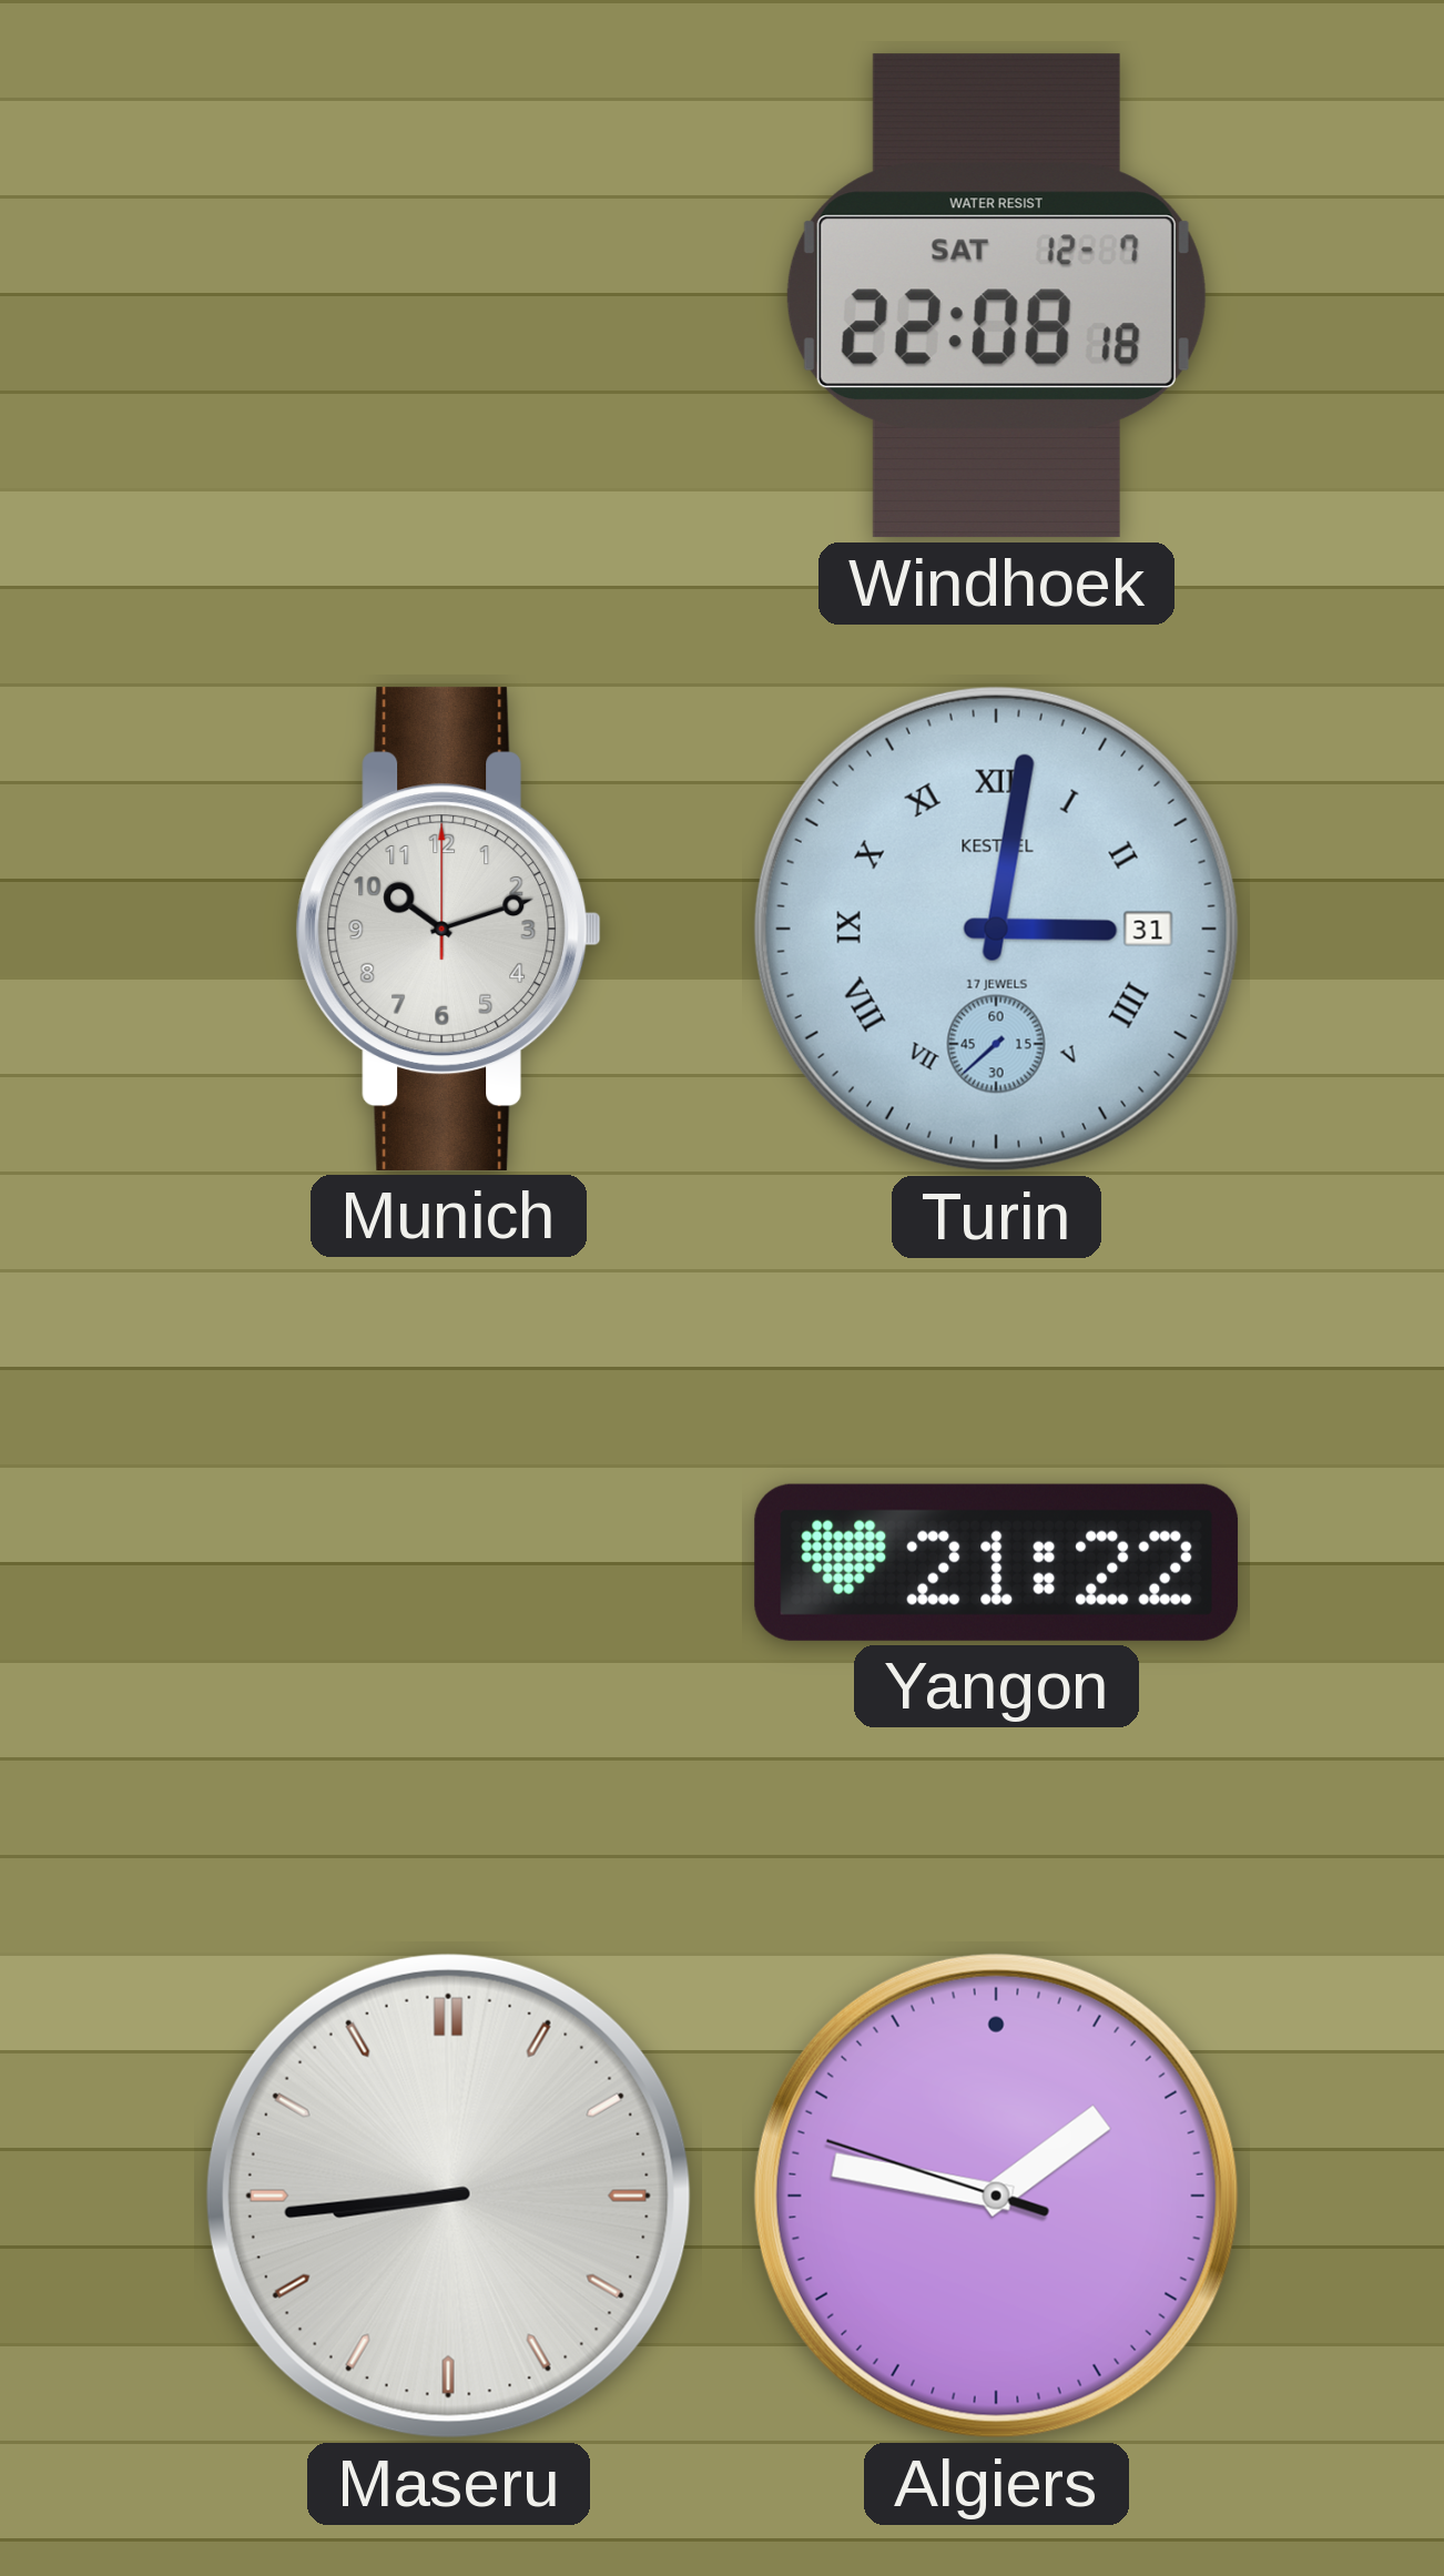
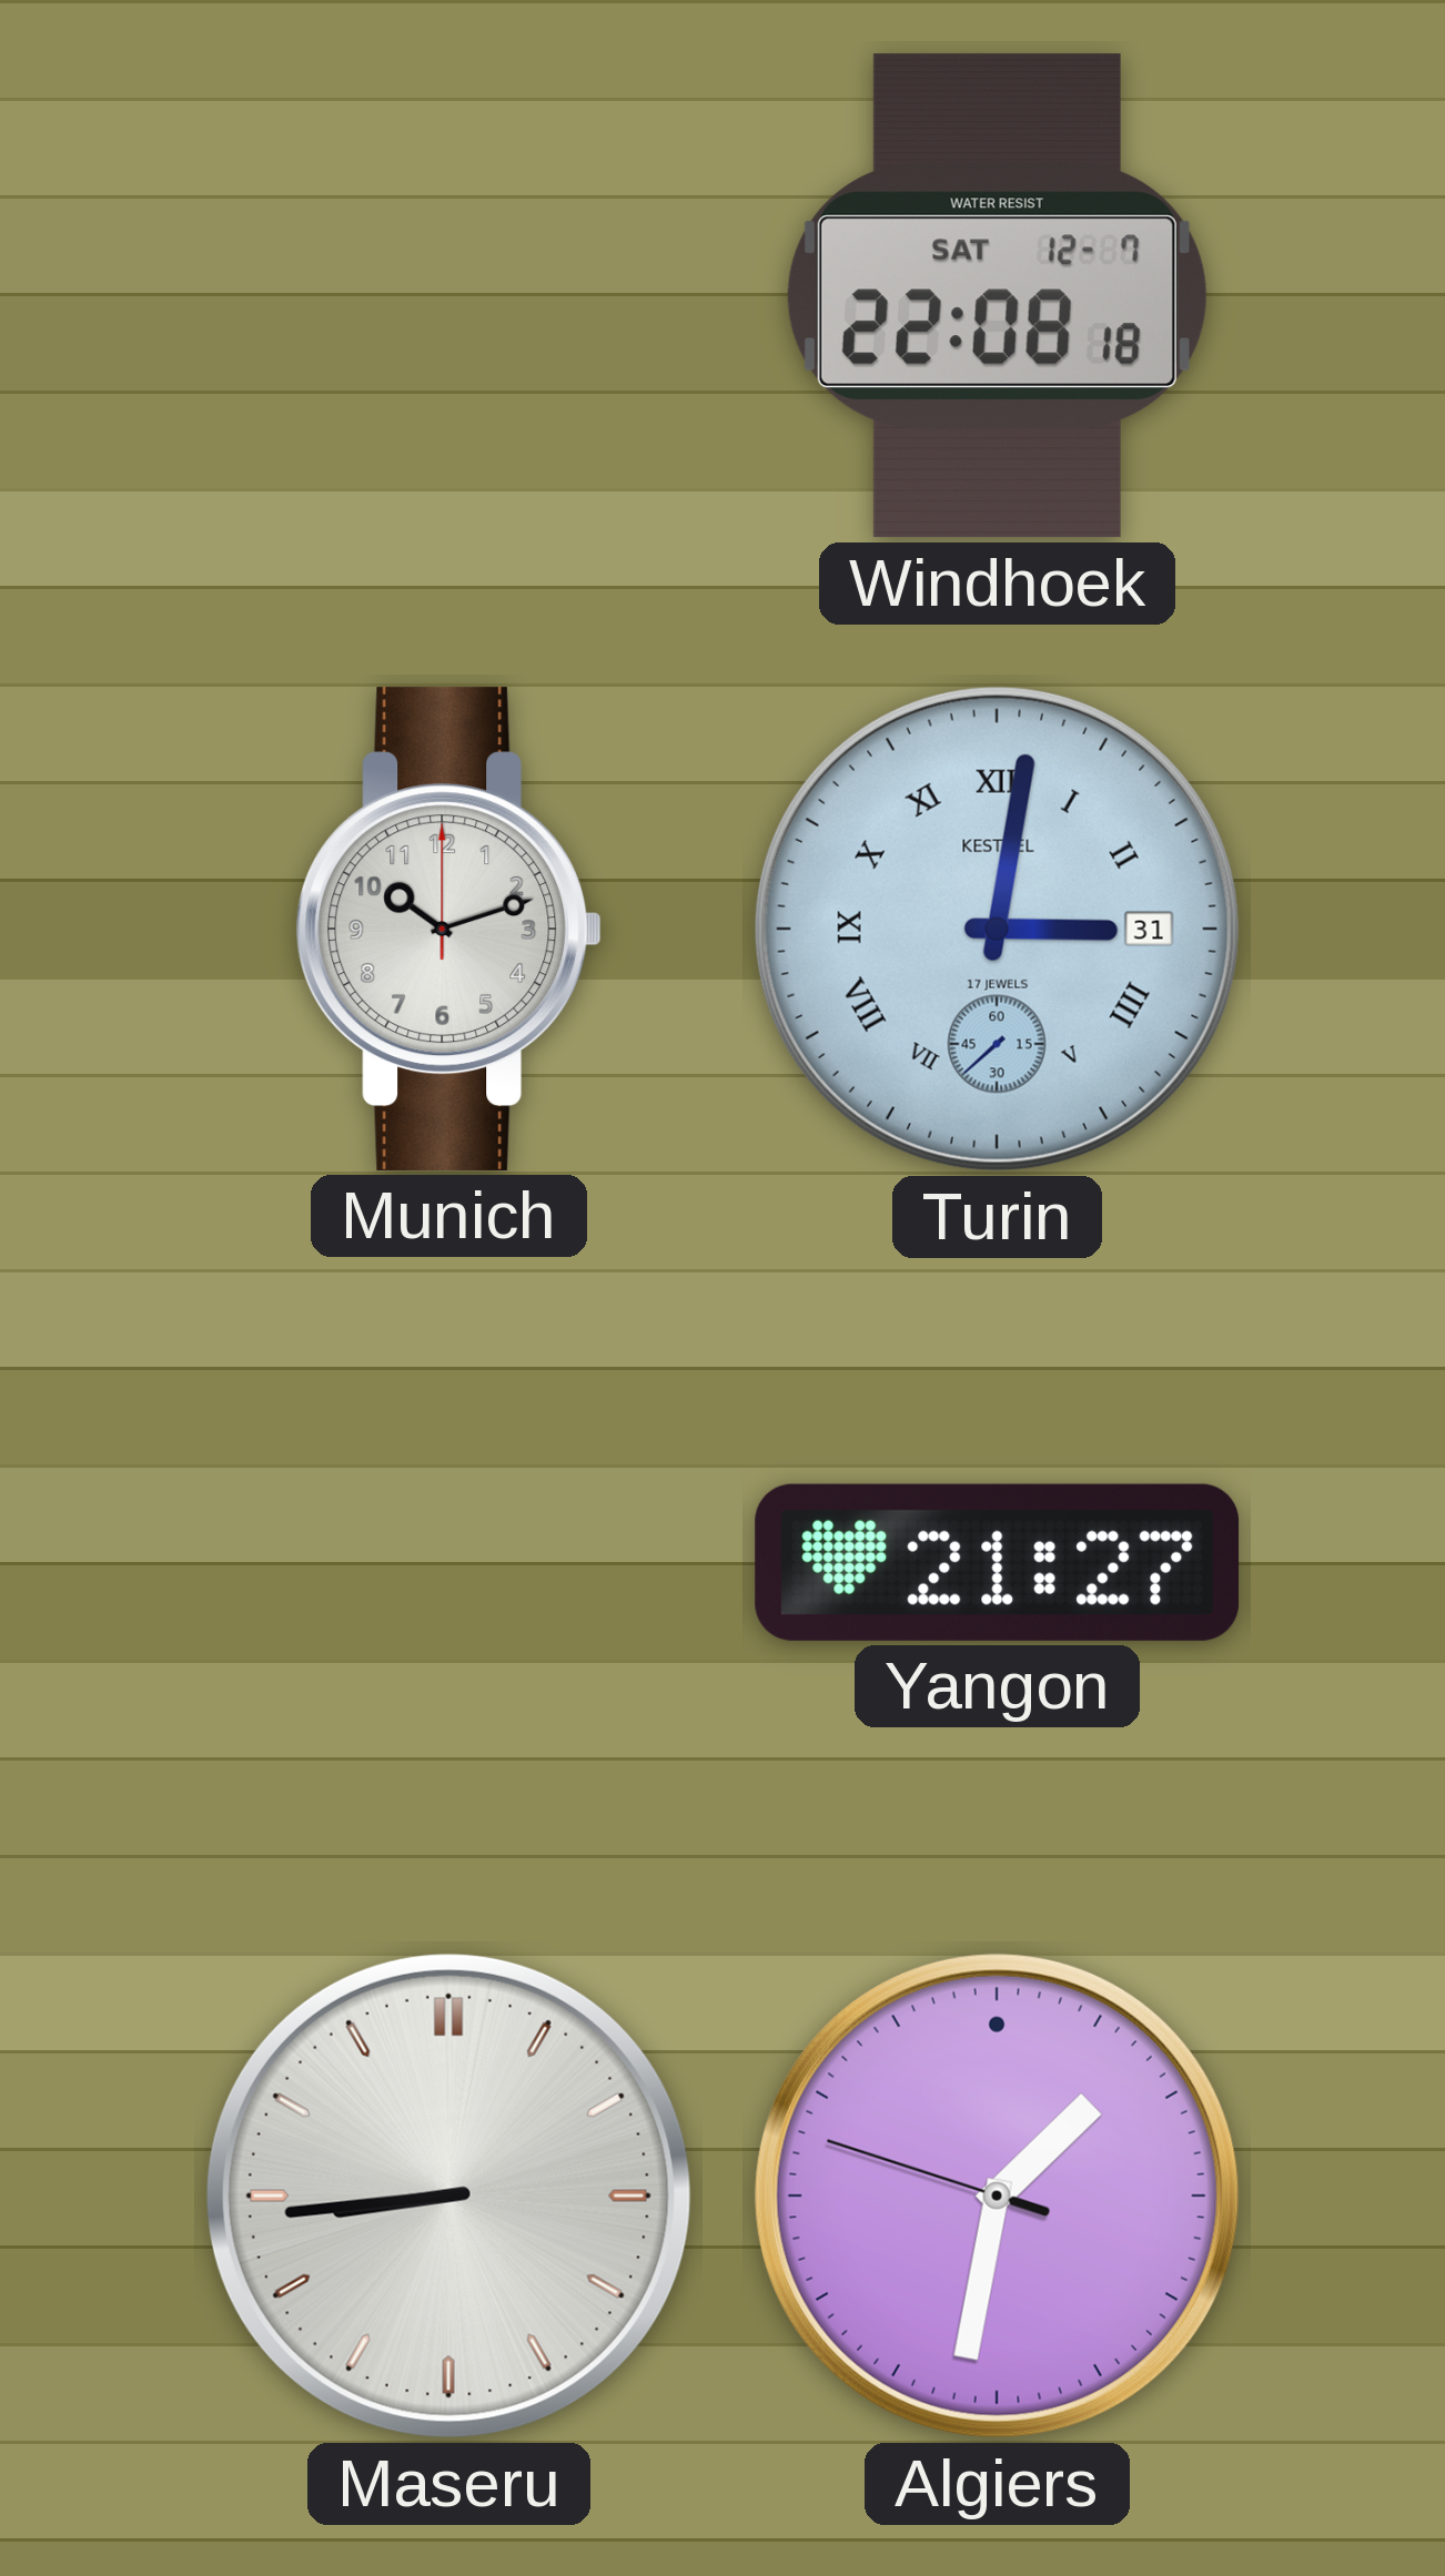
Yangon: 21:22 -> 21:27 (998, 1562)
Algiers: 1:46 -> 1:31 (997, 2195)
